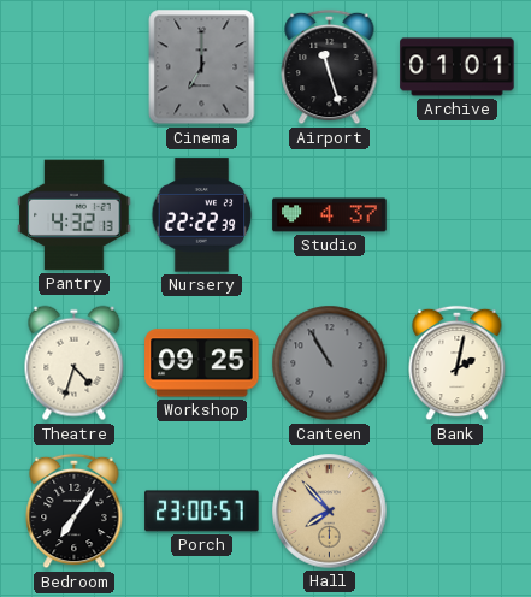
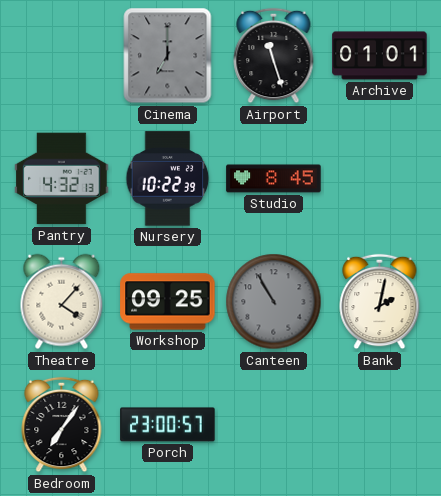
Nursery: 22:22 -> 10:22 (168, 179)
Studio: 4:37 -> 8:45 (274, 179)
Theatre: 4:33 -> 4:07 (62, 302)
Hall: 7:53 -> none (330, 512)
